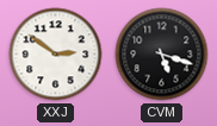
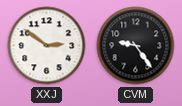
CVM: 5:18 -> 9:24 (136, 46)
